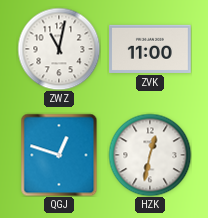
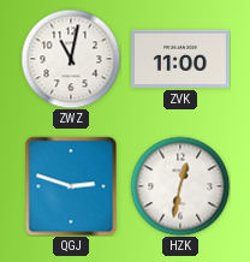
QGJ: 12:48 -> 2:48 (71, 186)
